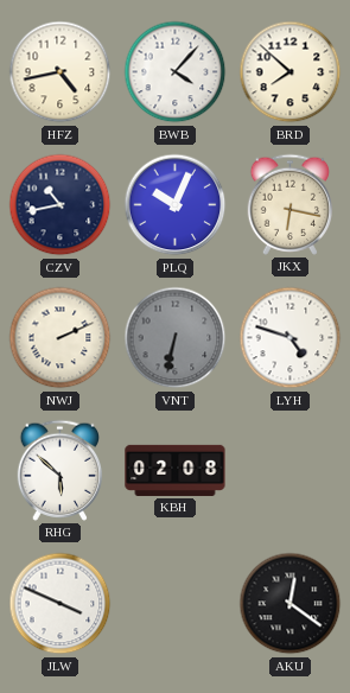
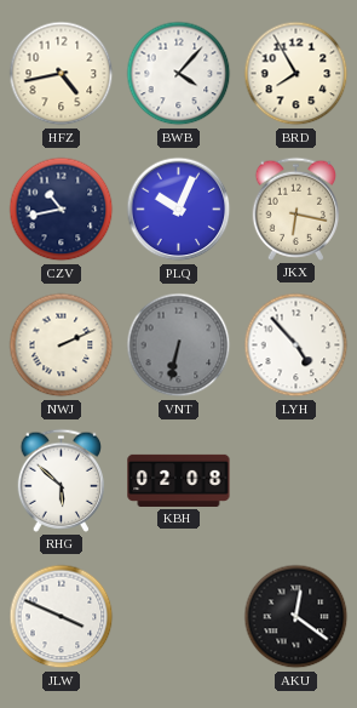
BRD: 7:52 -> 7:55 (296, 74)
LYH: 4:48 -> 4:53 (296, 346)
